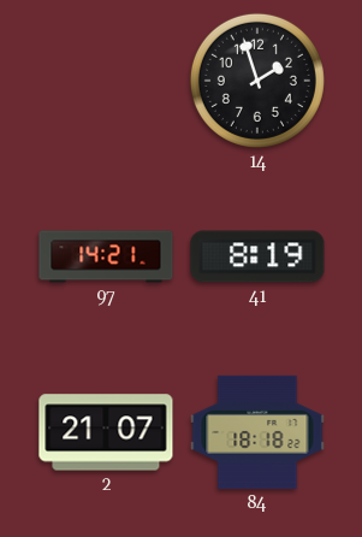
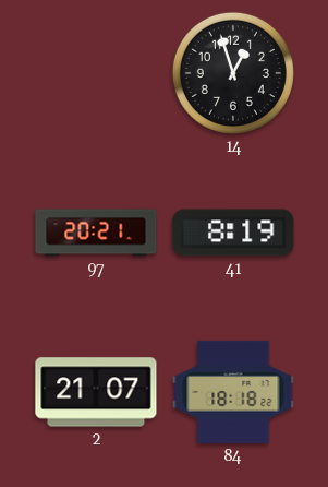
14: 1:57 -> 12:57 (233, 73)
97: 14:21 -> 20:21 (96, 233)
